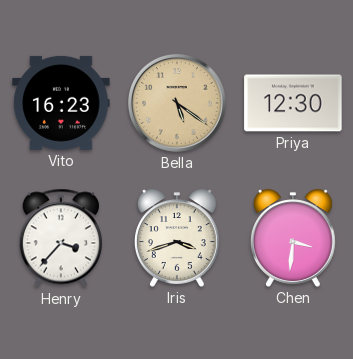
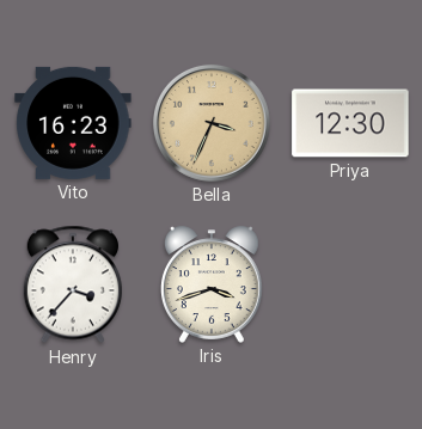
Bella: 5:21 -> 3:34 (212, 123)
Chen: 3:31 -> none (293, 238)
